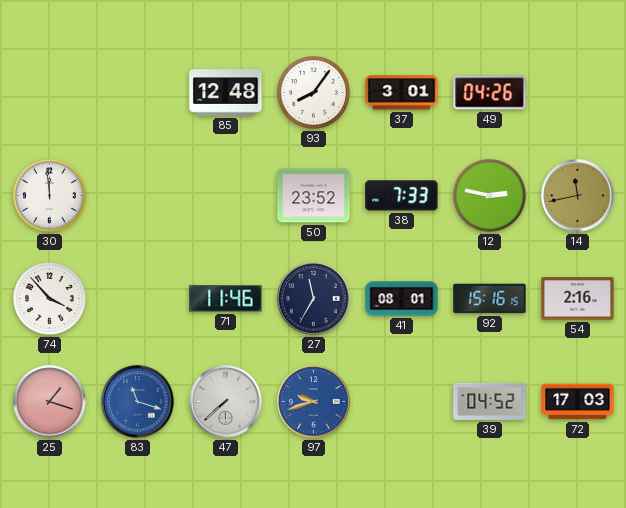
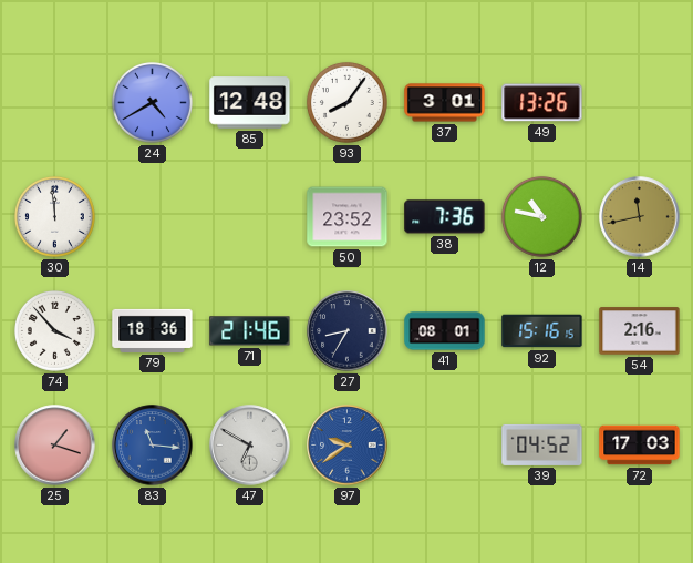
24: none -> 4:40 (152, 102)
49: 04:26 -> 13:26 (542, 103)
38: 7:33 -> 7:36 (445, 217)
12: 2:47 -> 10:47 (541, 216)
79: none -> 18:36 (153, 330)
71: 11:46 -> 21:46 (250, 331)
27: 11:35 -> 8:35 (348, 331)
83: 11:18 -> 11:16 (153, 446)
47: 7:38 -> 6:50 (250, 446)
97: 9:42 -> 9:39 (348, 446)
